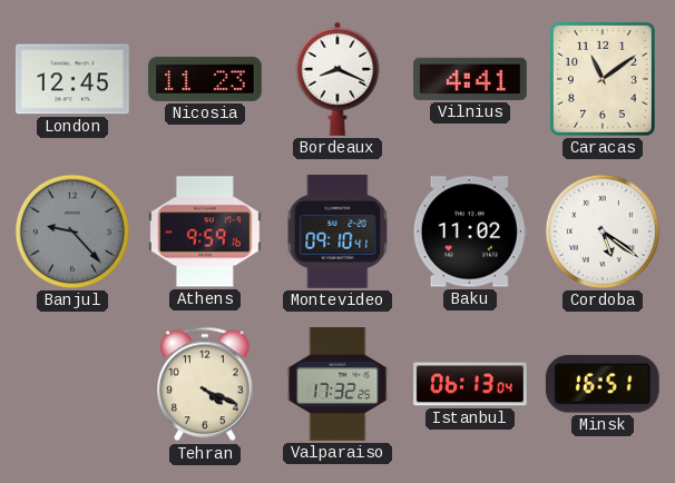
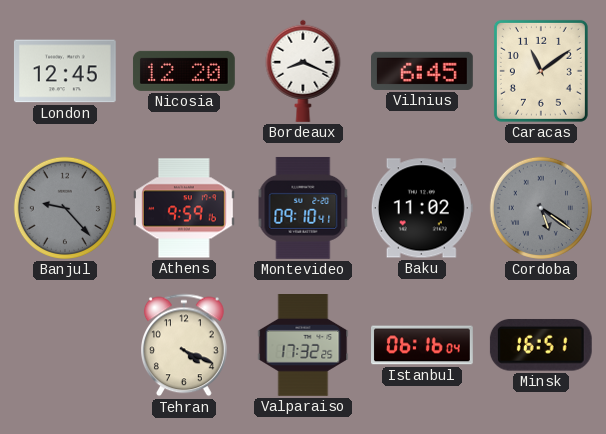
Nicosia: 11:23 -> 12:20 (184, 71)
Vilnius: 4:41 -> 6:45 (423, 71)
Cordoba dial: white -> grey (541, 208)
Istanbul: 06:13 -> 06:16 (423, 345)
